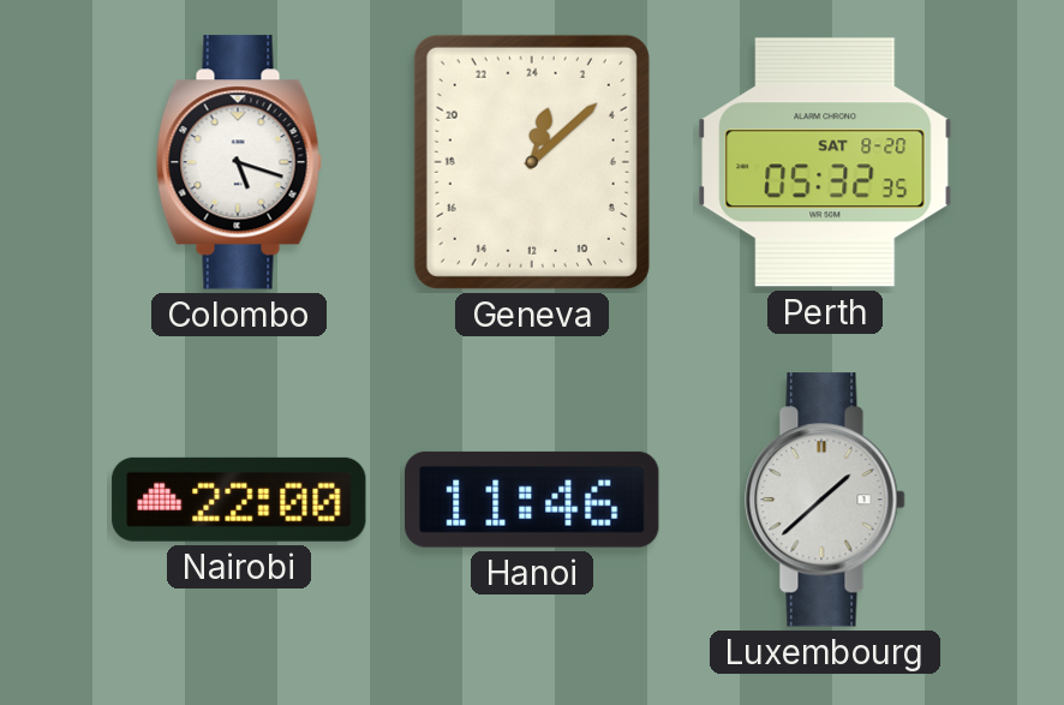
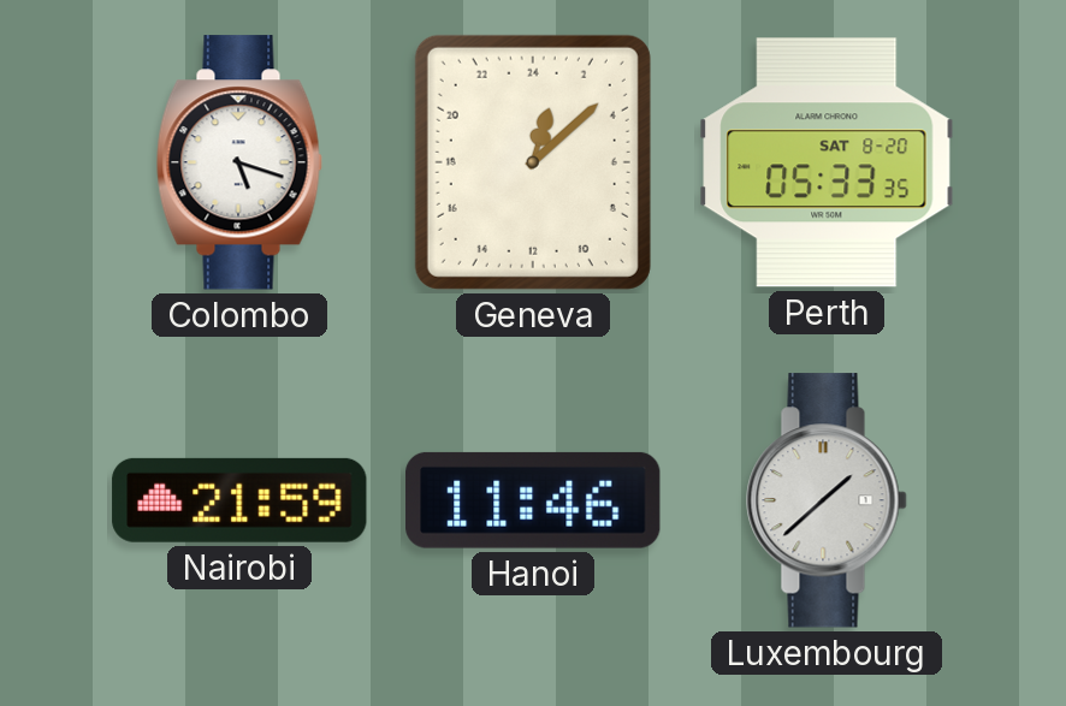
Perth: 05:32 -> 05:33 (827, 162)
Nairobi: 22:00 -> 21:59 (239, 500)
